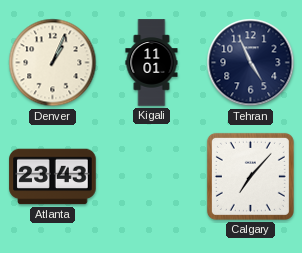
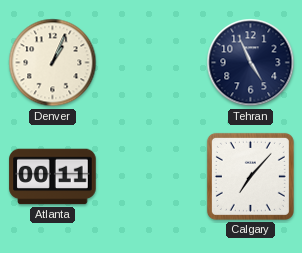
Kigali: 11:01 -> none (152, 63)
Atlanta: 23:43 -> 00:11 (53, 177)
